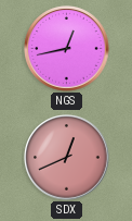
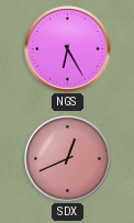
NGS: 12:43 -> 6:25 (68, 49)
